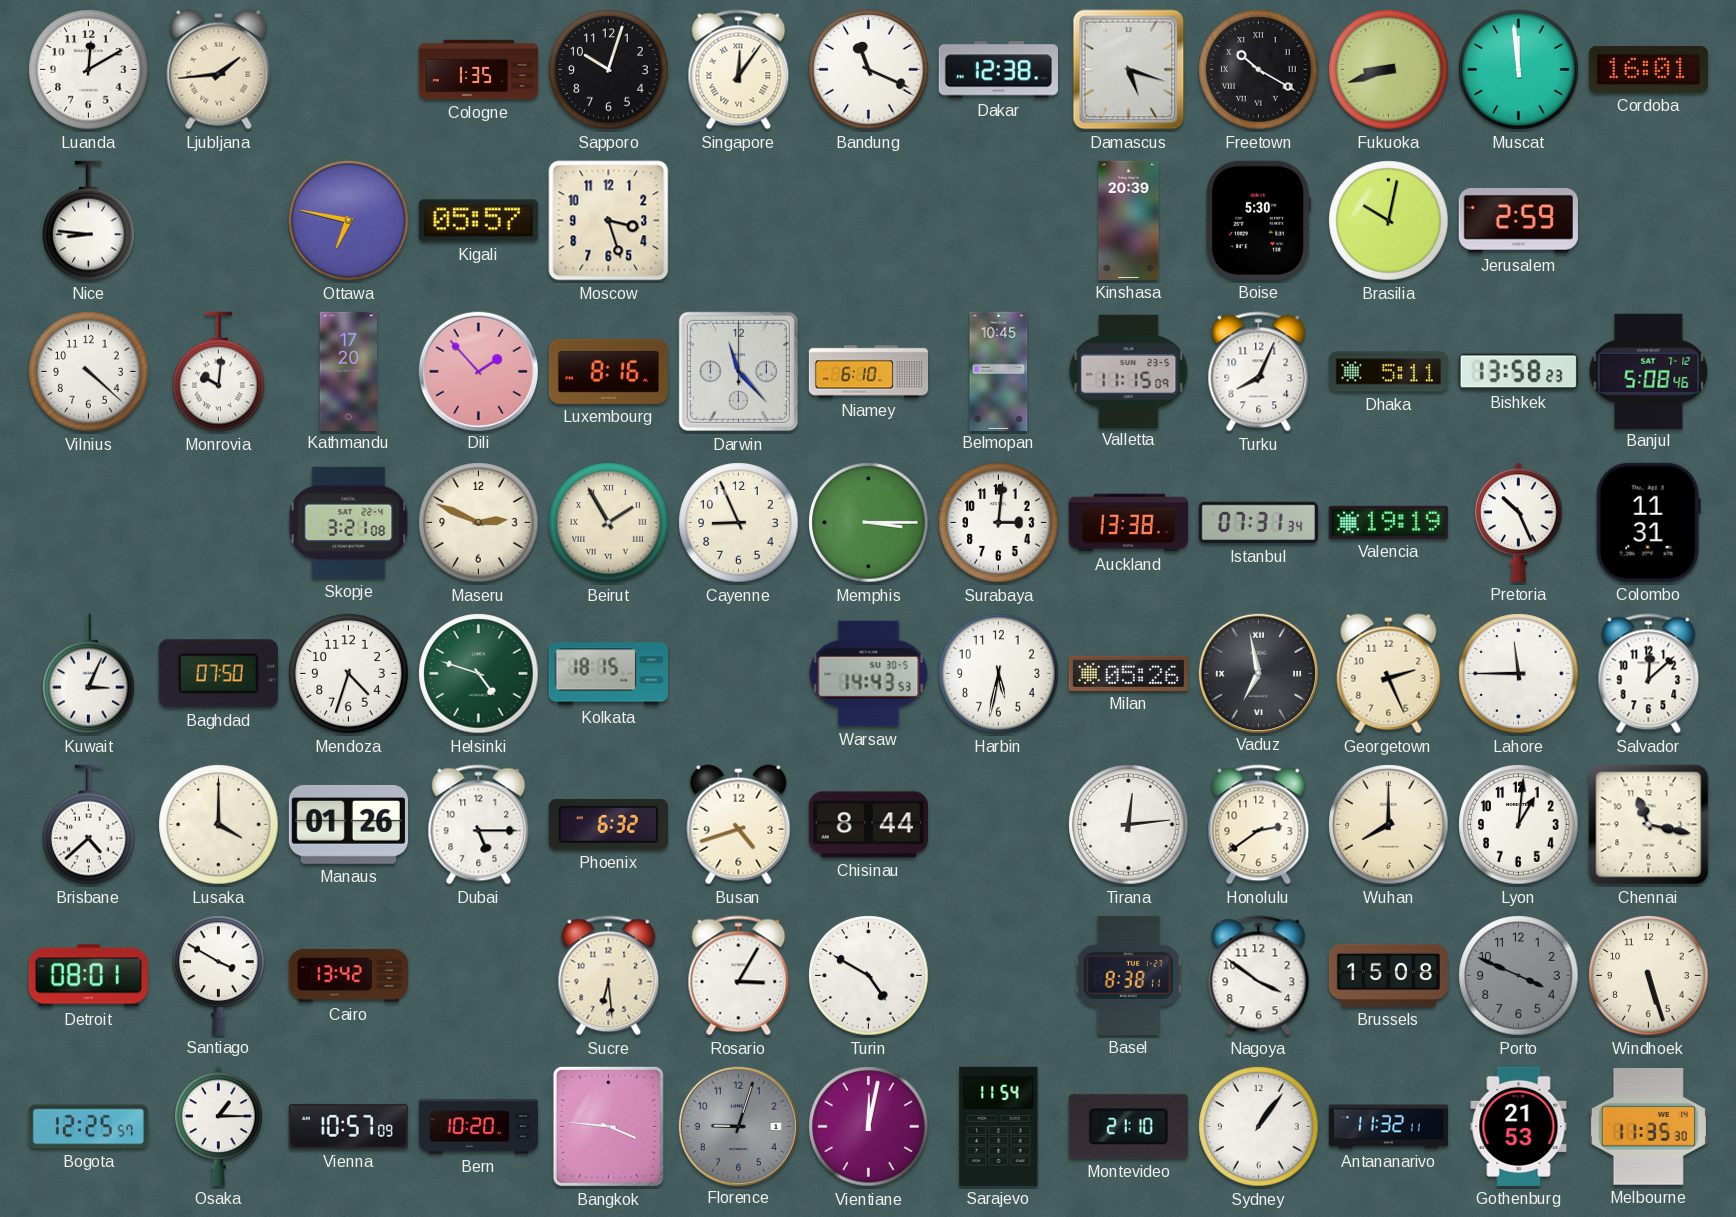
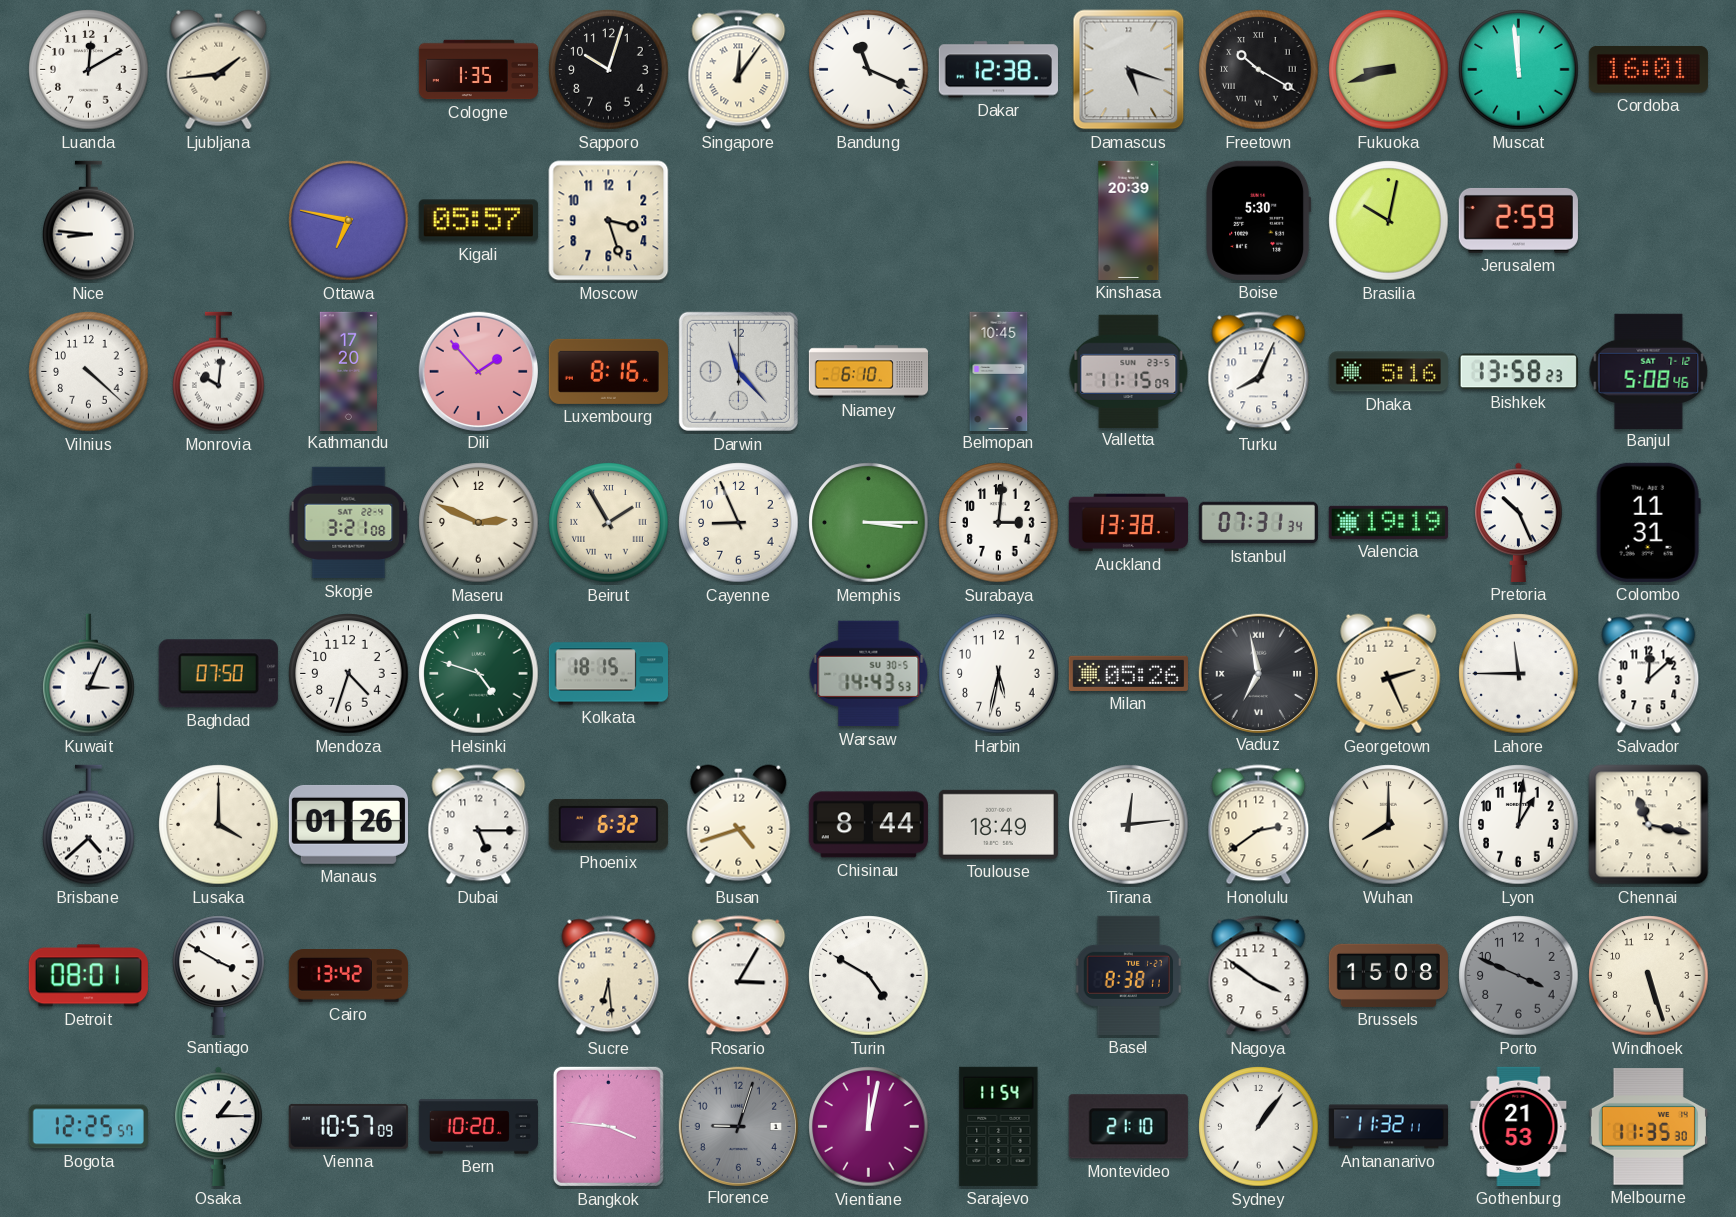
Dhaka: 5:11 -> 5:16 (1388, 372)
Toulouse: none -> 18:49 (998, 824)
